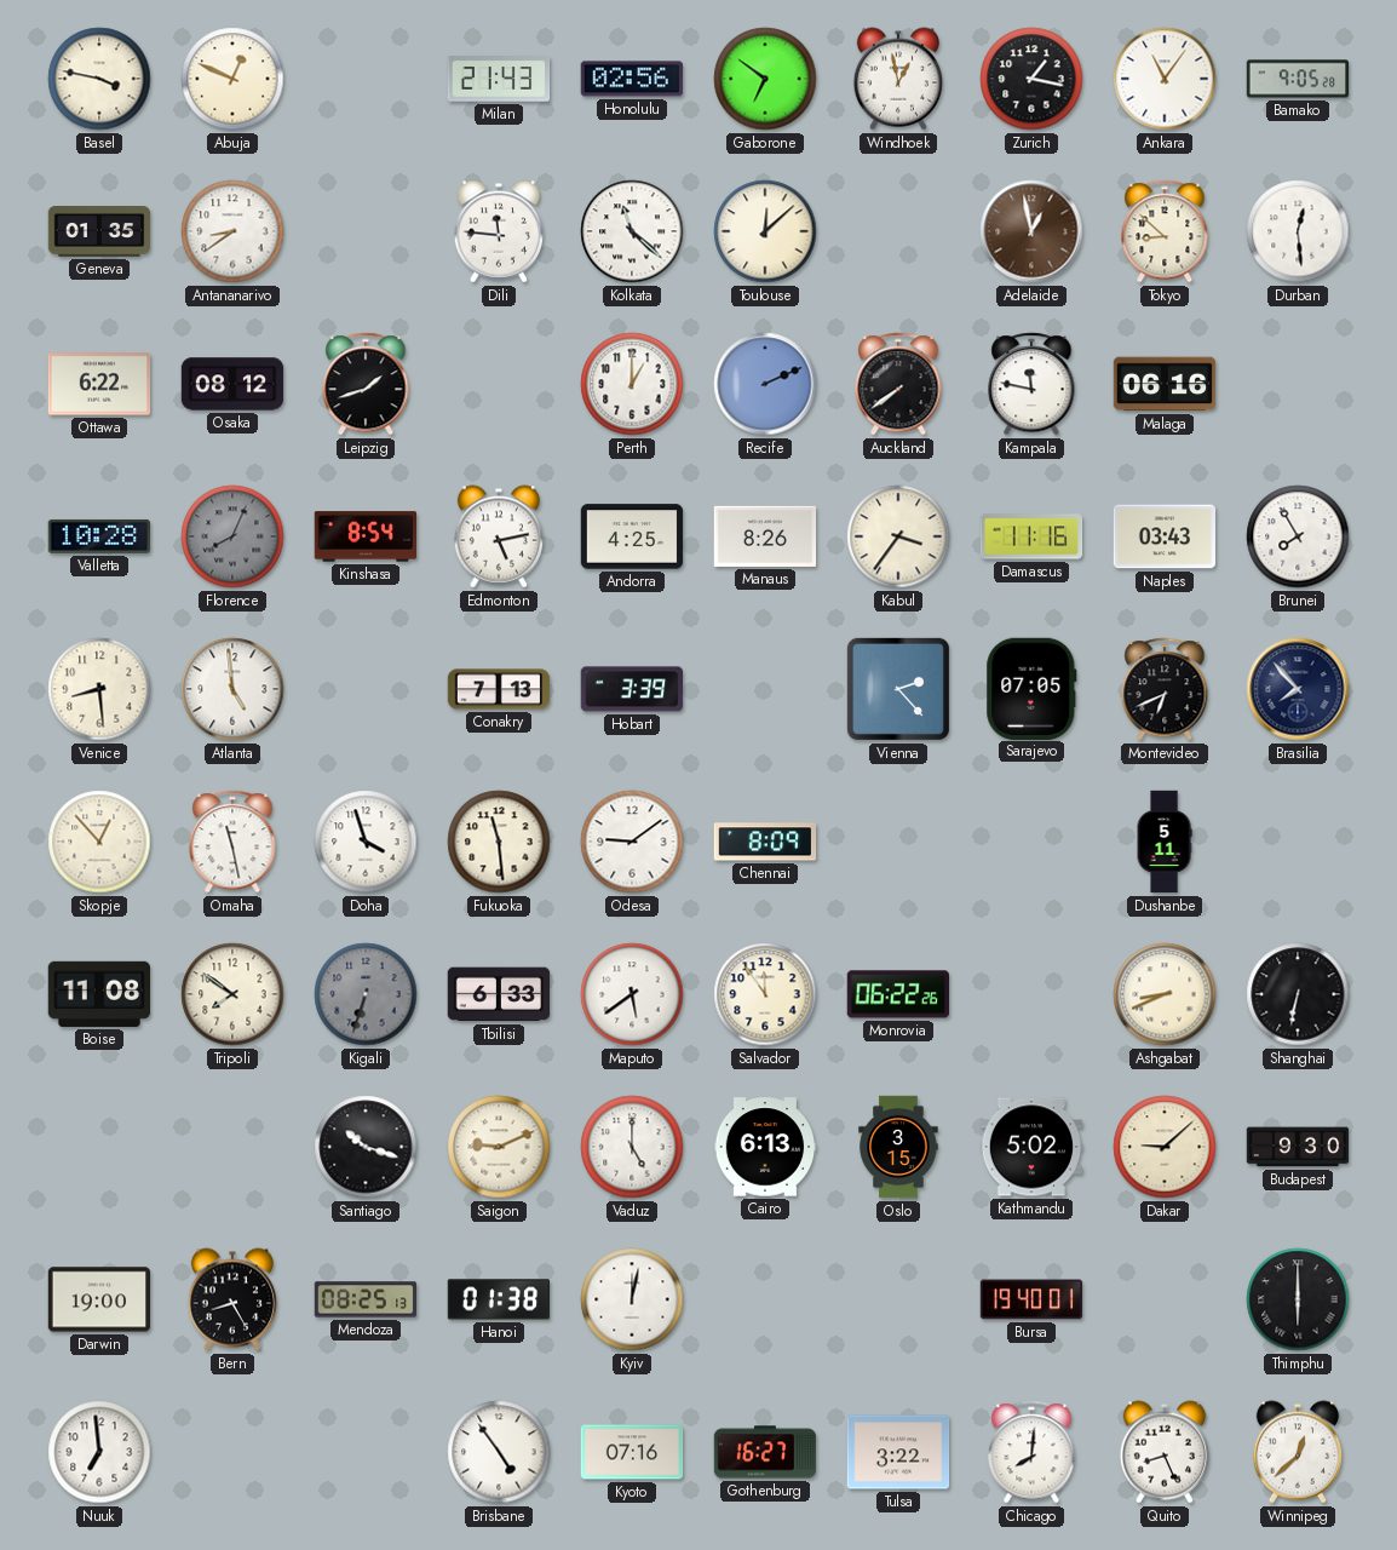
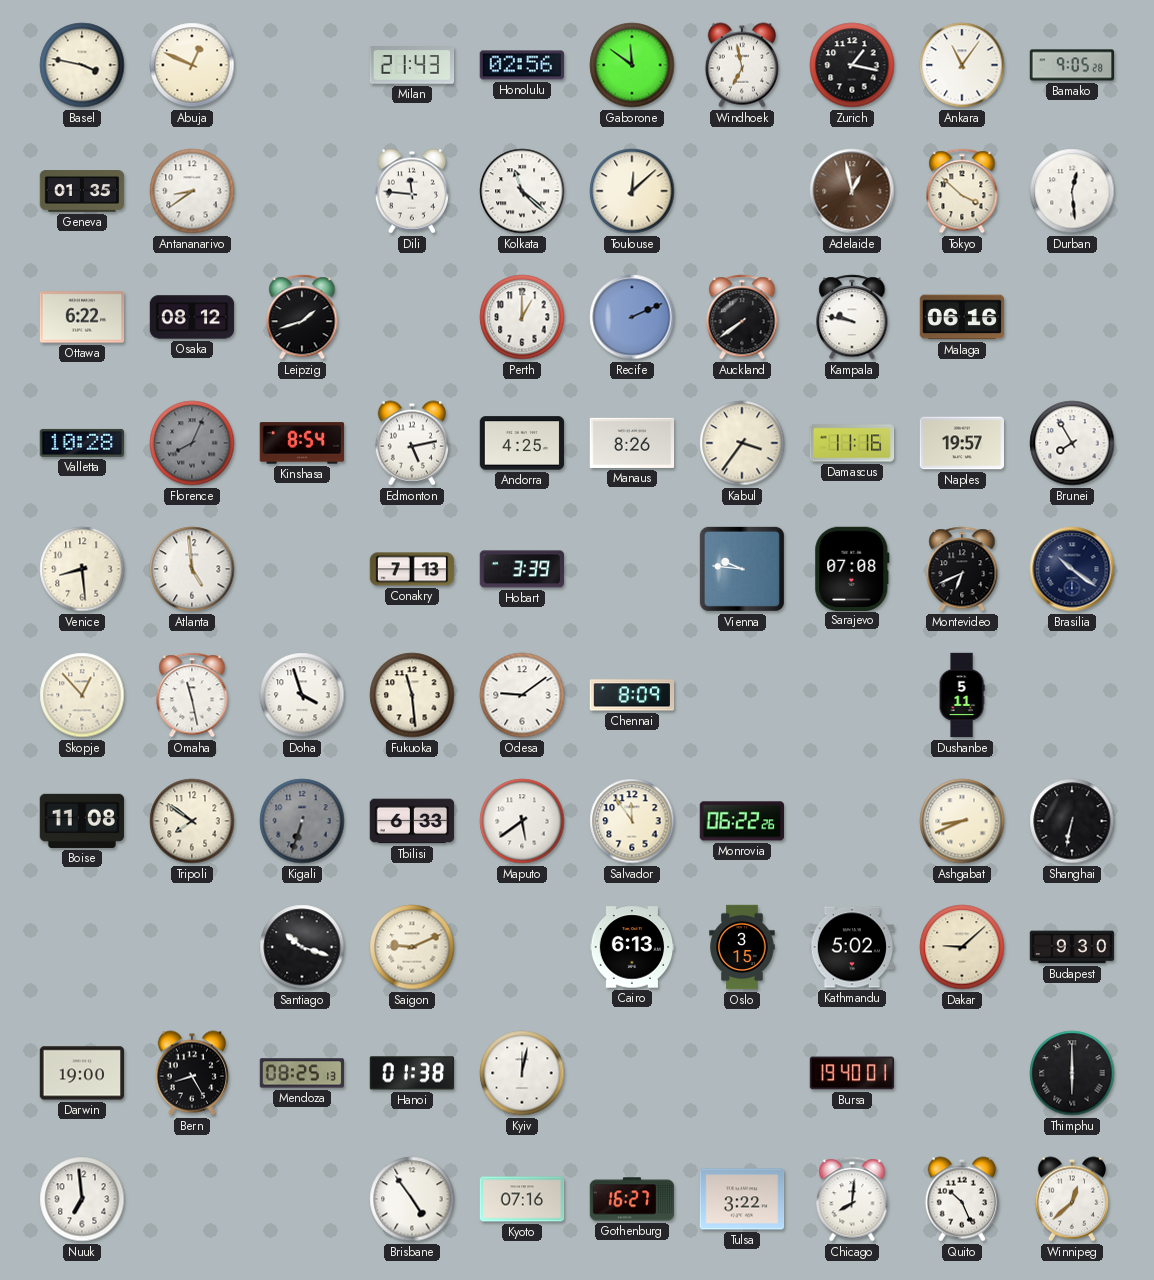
Gaborone: 6:51 -> 11:51 (632, 65)
Windhoek: 12:58 -> 6:58 (741, 65)
Tokyo: 8:52 -> 3:52 (962, 191)
Kampala: 11:47 -> 9:47 (852, 317)
Naples: 03:43 -> 19:57 (962, 443)
Vienna: 2:23 -> 9:46 (742, 569)
Sarajevo: 07:05 -> 07:08 (852, 568)
Brasilia: 7:53 -> 10:21 (1072, 569)
Vaduz: 5:00 -> none (632, 1147)
Quito: 8:26 -> 10:26 (961, 1199)
